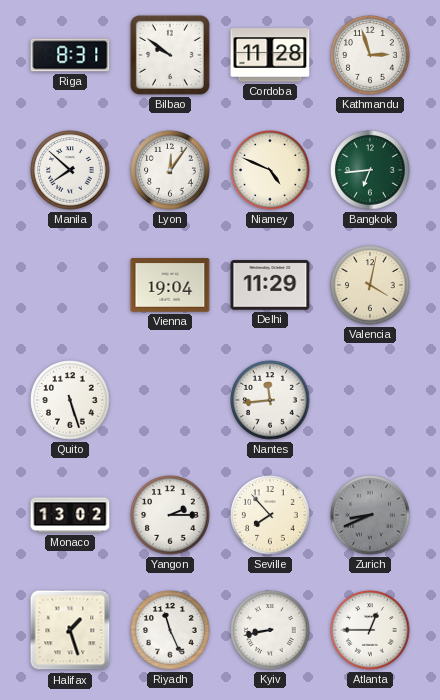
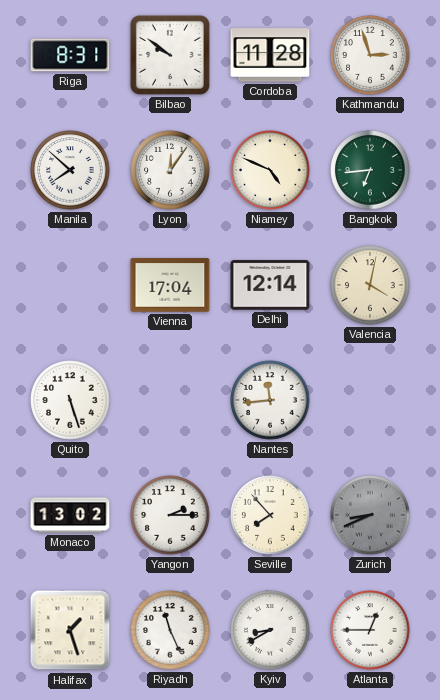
Vienna: 19:04 -> 17:04 (170, 285)
Delhi: 11:29 -> 12:14 (270, 285)
Kyiv: 8:43 -> 8:40 (270, 630)
